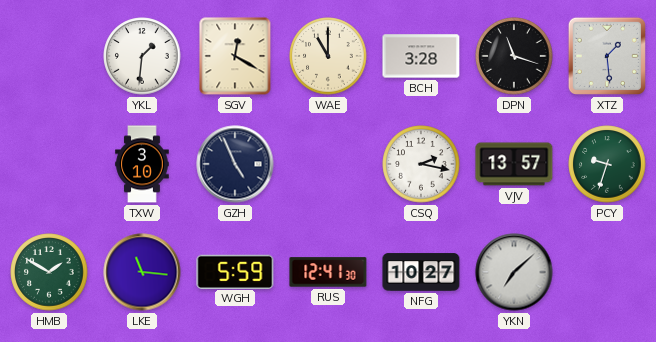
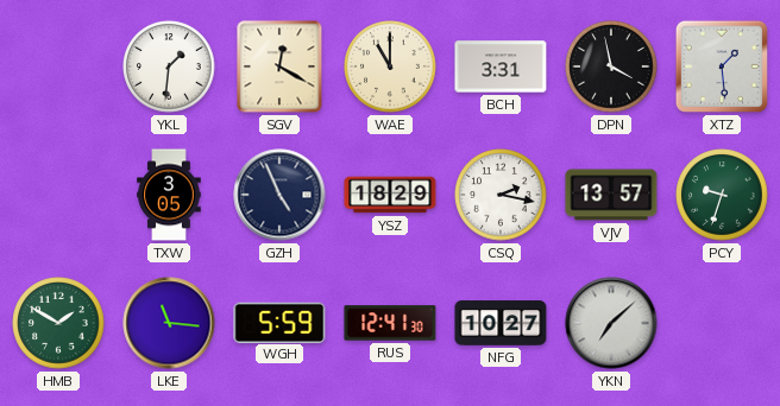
BCH: 3:28 -> 3:31 (501, 66)
DPN: 11:18 -> 3:58 (611, 66)
TXW: 3:10 -> 3:05 (169, 195)
YSZ: none -> 18:29 (390, 195)
